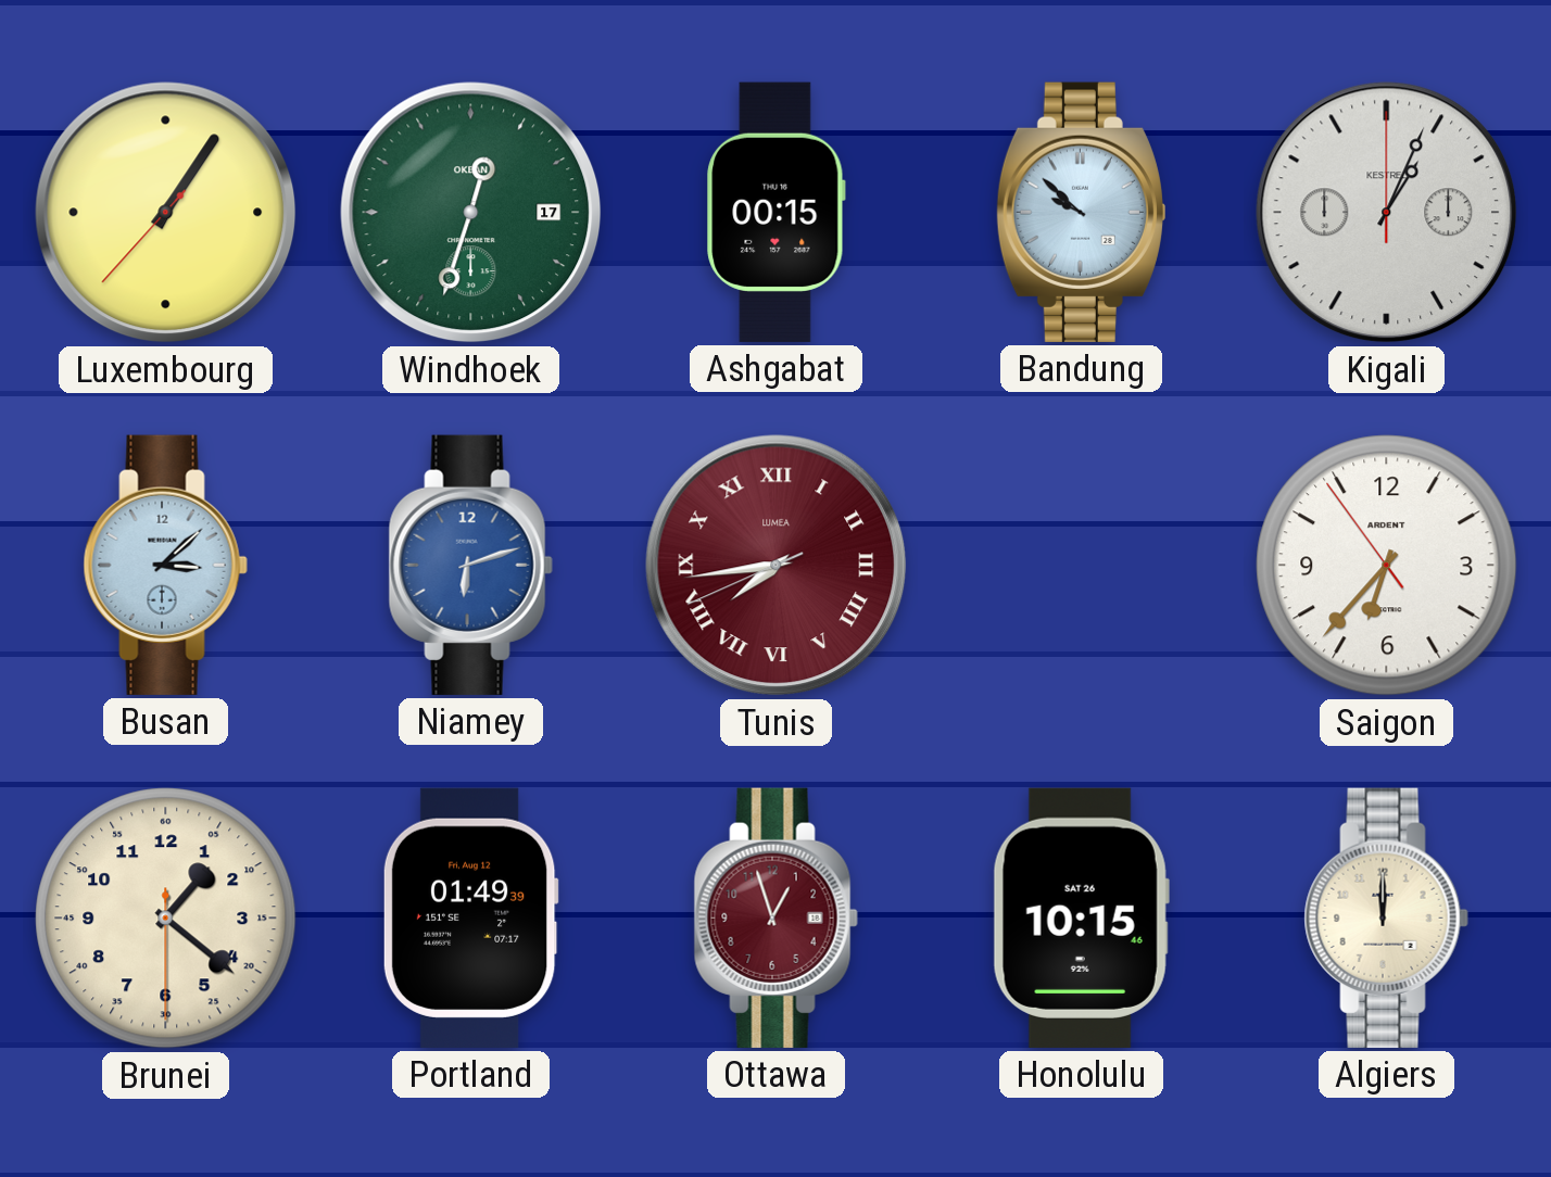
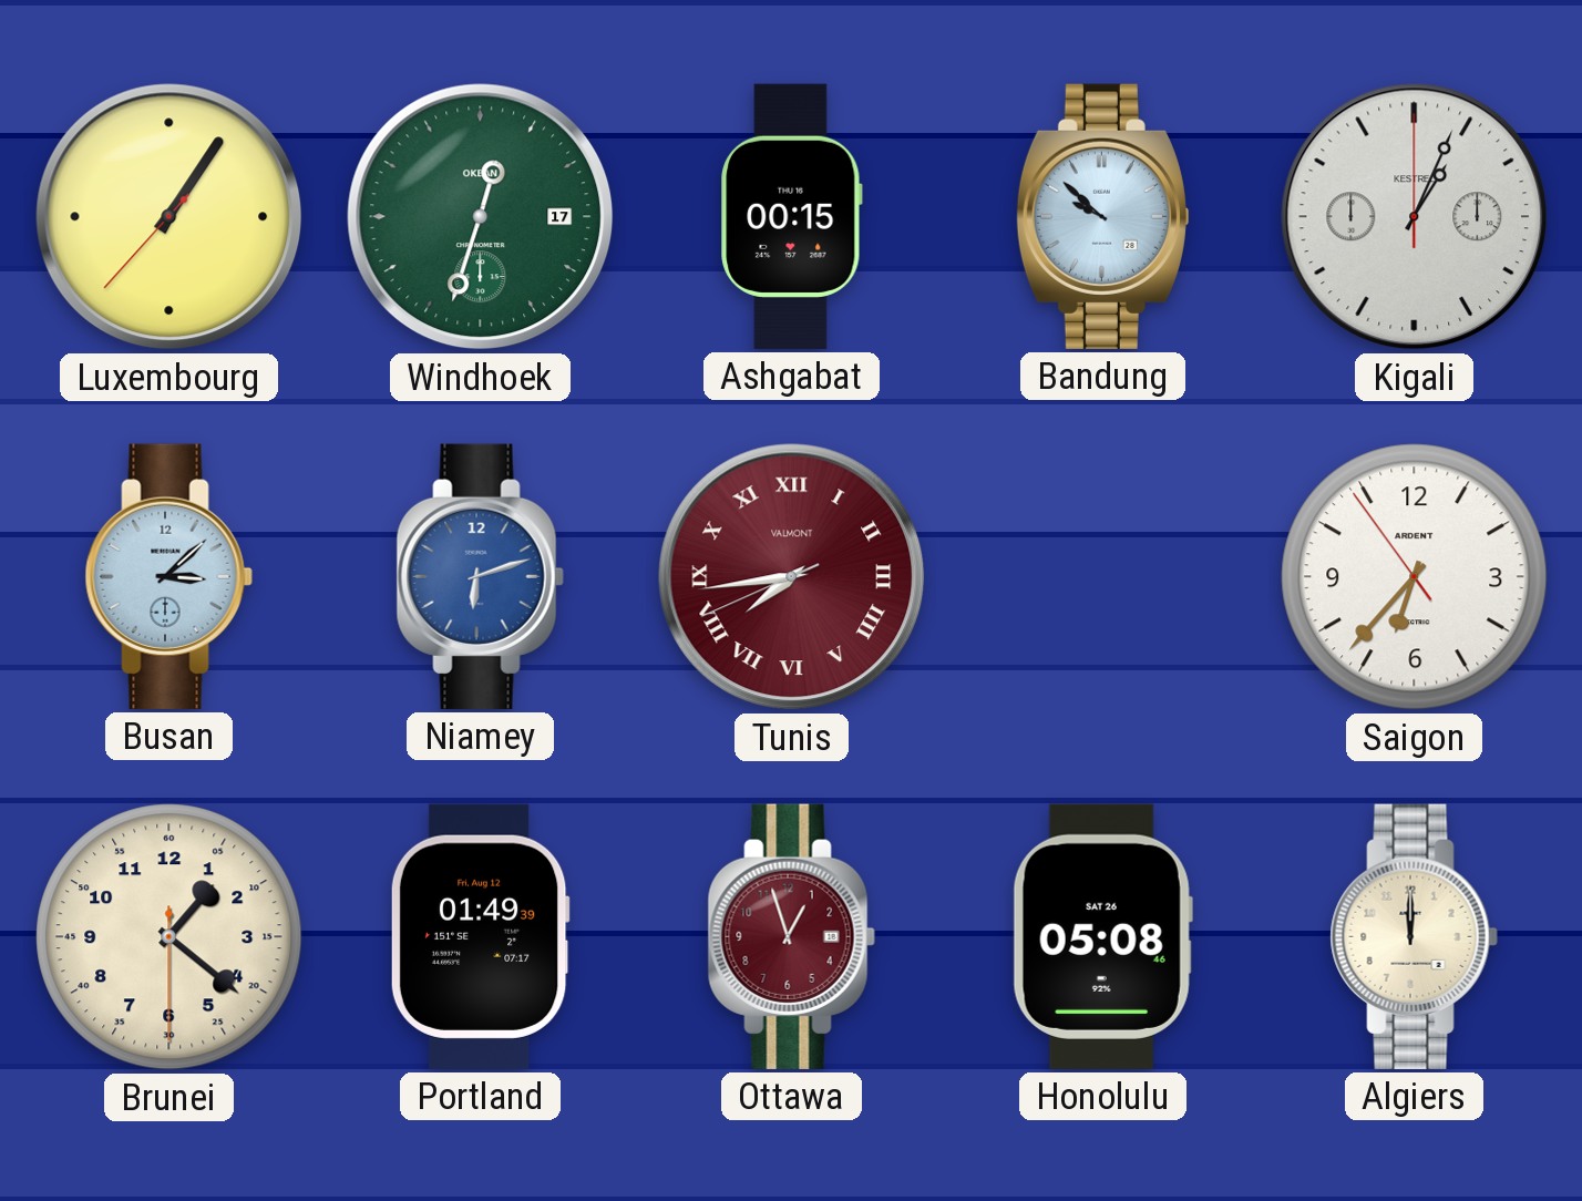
Tunis brand: LUMEA -> VALMONT (792, 577)
Honolulu: 10:15 -> 05:08 (1102, 936)
